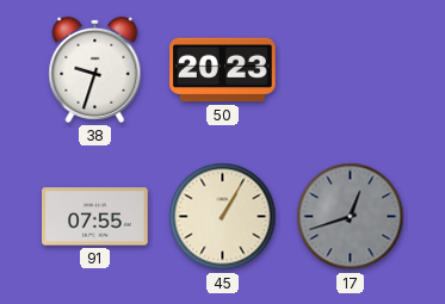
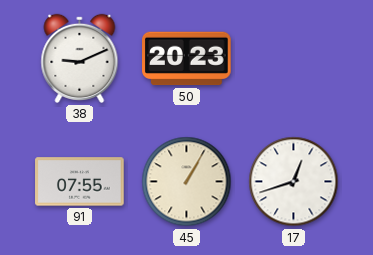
38: 9:33 -> 9:11 (80, 58)
17 dial: grey -> white (294, 182)
